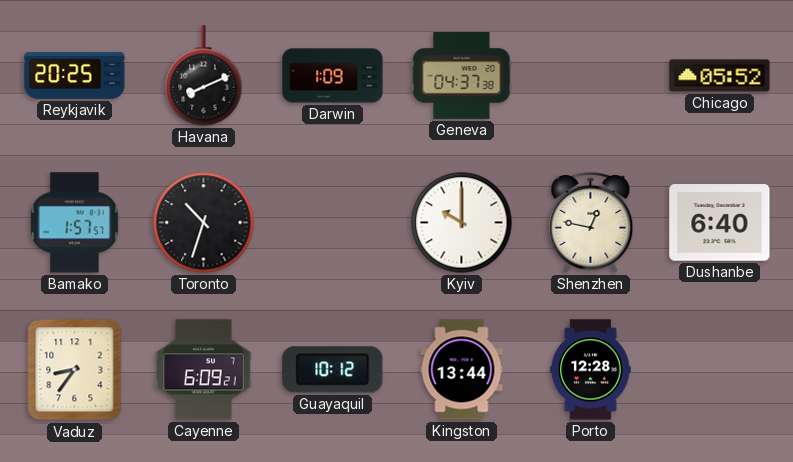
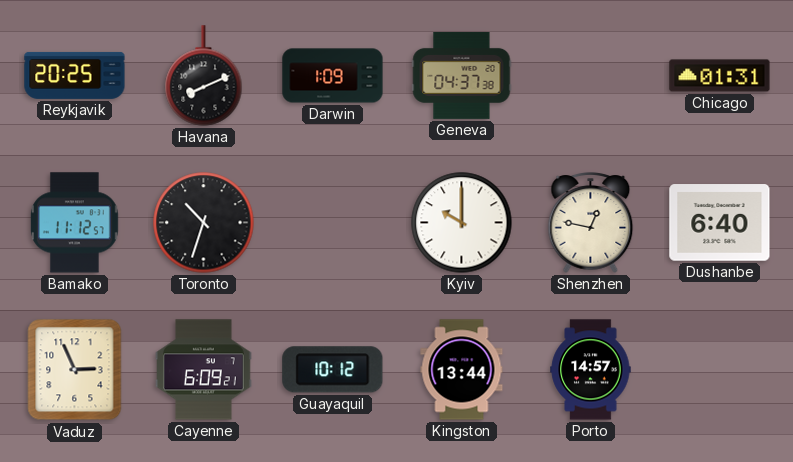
Chicago: 05:52 -> 01:31 (720, 76)
Bamako: 1:57 -> 11:12 (75, 223)
Vaduz: 8:36 -> 2:56 (75, 370)
Porto: 12:28 -> 14:57 (591, 370)
